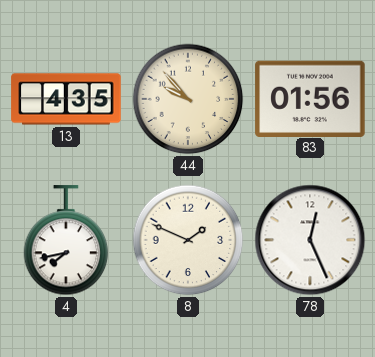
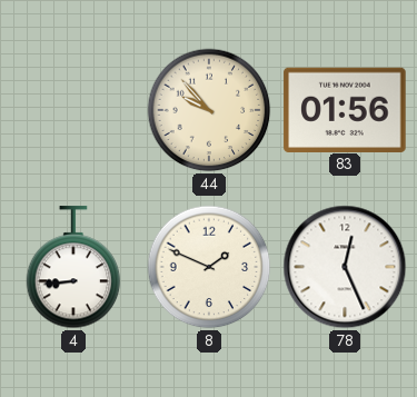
13: 4:35 -> none (66, 99)
4: 7:43 -> 8:44 (73, 268)
